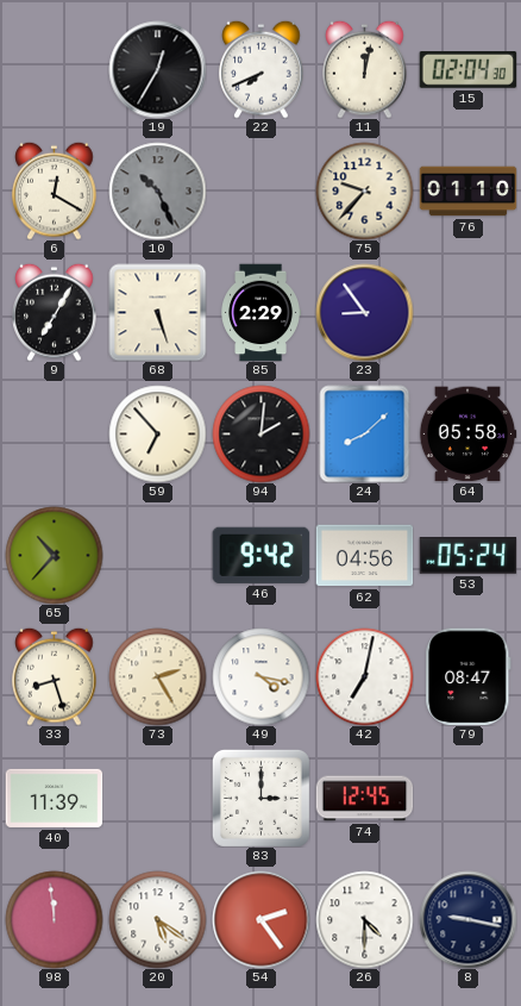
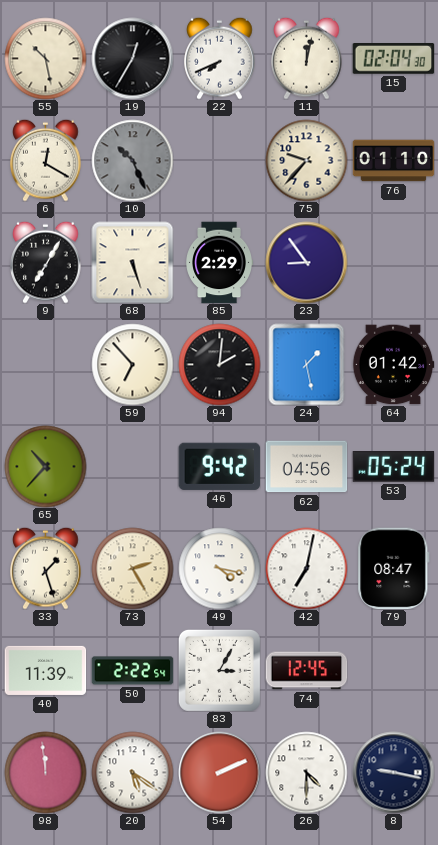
55: none -> 10:28 (45, 58)
24: 8:08 -> 1:28 (307, 364)
64: 05:58 -> 01:42 (393, 365)
33: 8:27 -> 1:27 (46, 568)
50: none -> 2:22 (132, 671)
83: 3:00 -> 3:05 (219, 670)
54: 2:24 -> 2:11 (219, 772)
